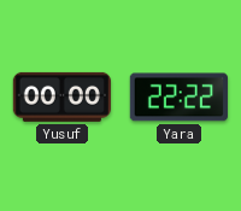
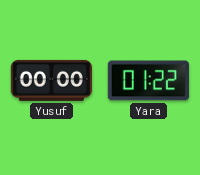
Yara: 22:22 -> 01:22 (148, 81)
